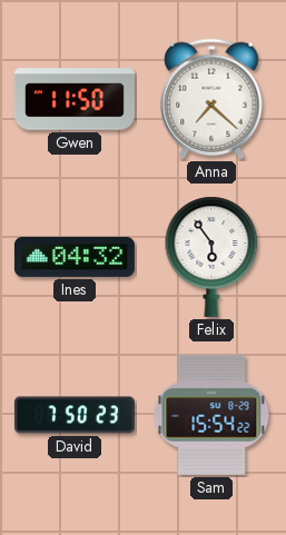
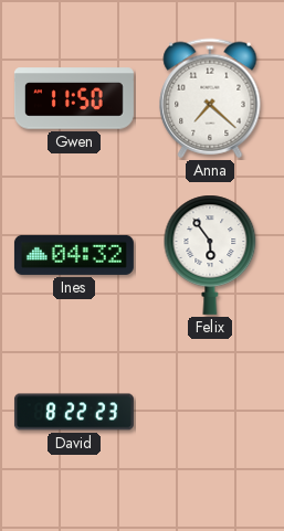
David: 7:50 -> 8:22 (74, 412)
Sam: 15:54 -> none (211, 415)
